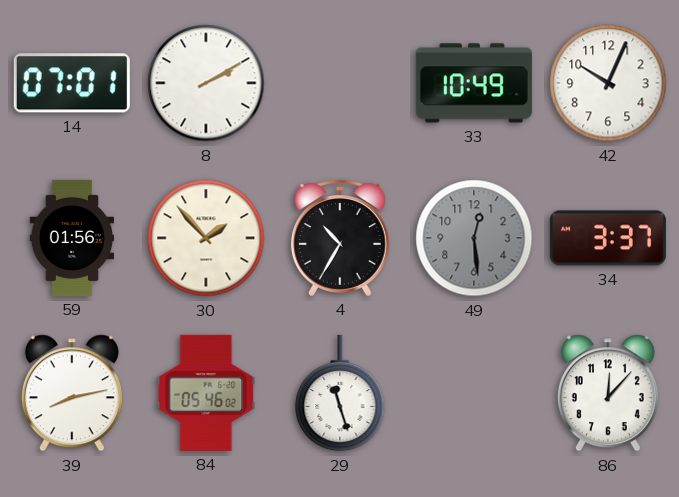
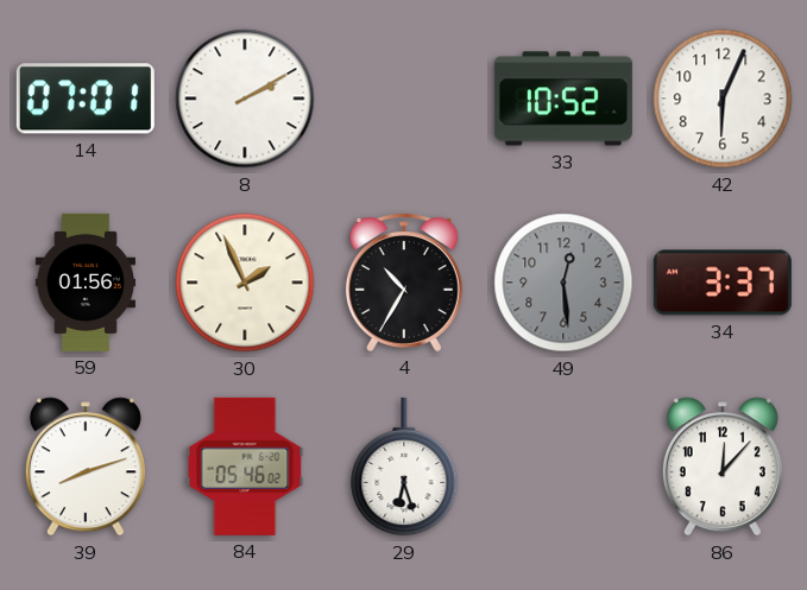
33: 10:49 -> 10:52 (563, 99)
42: 10:04 -> 6:04 (723, 99)
30: 1:53 -> 1:56 (245, 283)
39: 8:13 -> 8:12 (86, 467)
29: 11:27 -> 6:27 (404, 467)
